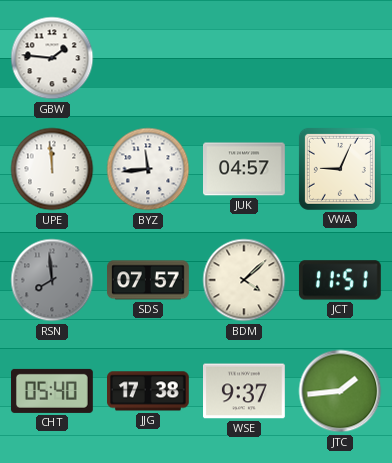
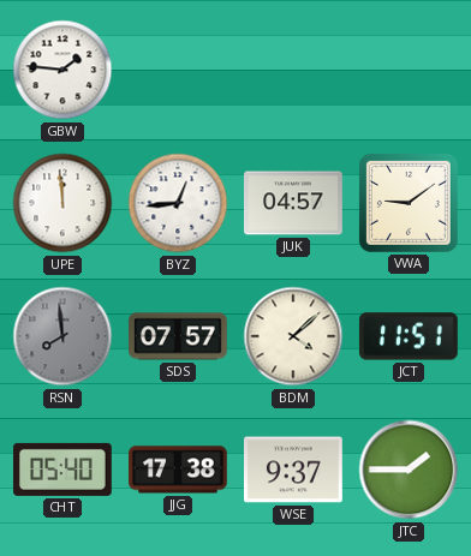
BYZ: 11:44 -> 12:44 (178, 203)
VWA: 9:04 -> 9:09 (409, 203)
JTC: 1:44 -> 1:45 (409, 470)
